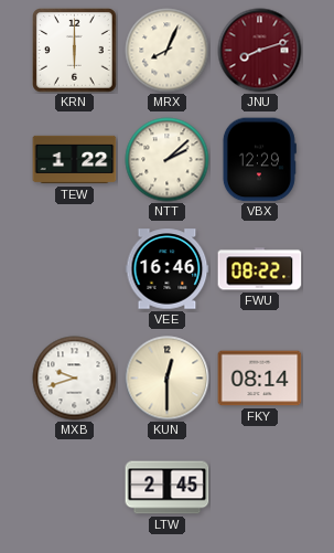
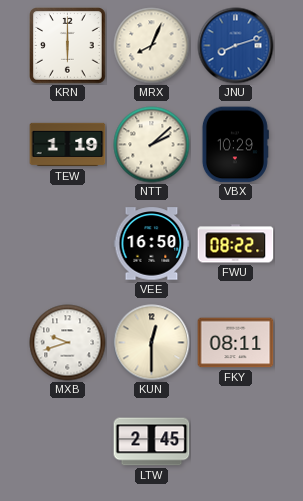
JNU dial: burgundy -> blue (236, 46)
TEW: 1:22 -> 1:19 (68, 145)
VBX: 12:29 -> 10:29 (235, 145)
VEE: 16:46 -> 16:50 (152, 244)
FKY: 08:14 -> 08:11 (236, 343)
